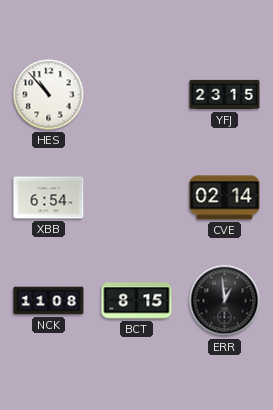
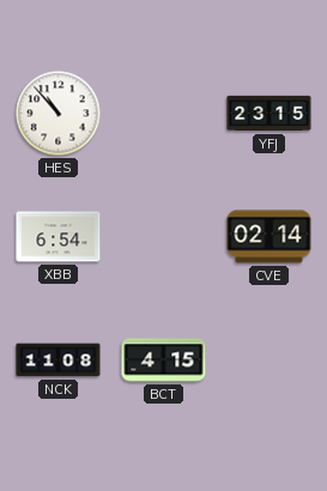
BCT: 8:15 -> 4:15 (164, 360)
ERR: 12:59 -> none (225, 301)
